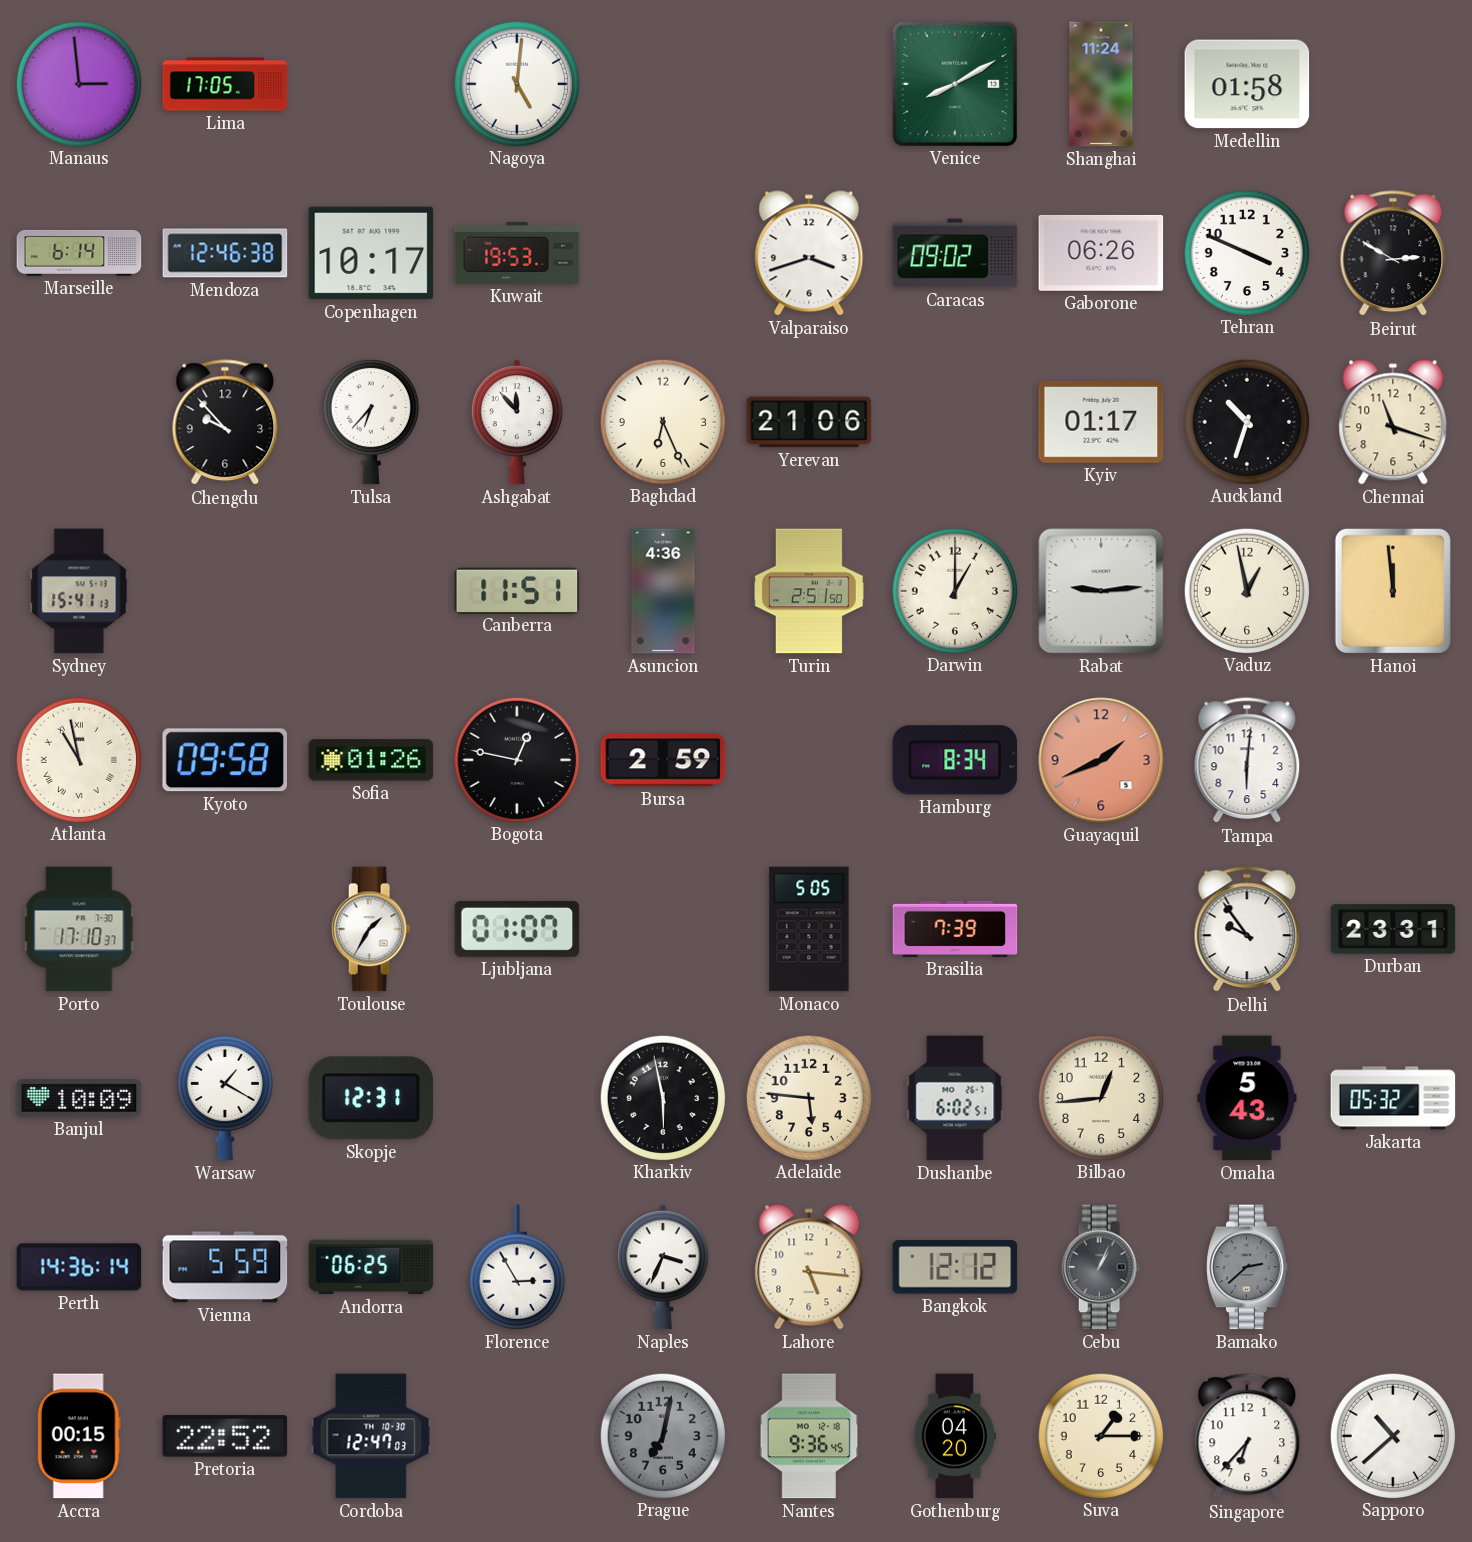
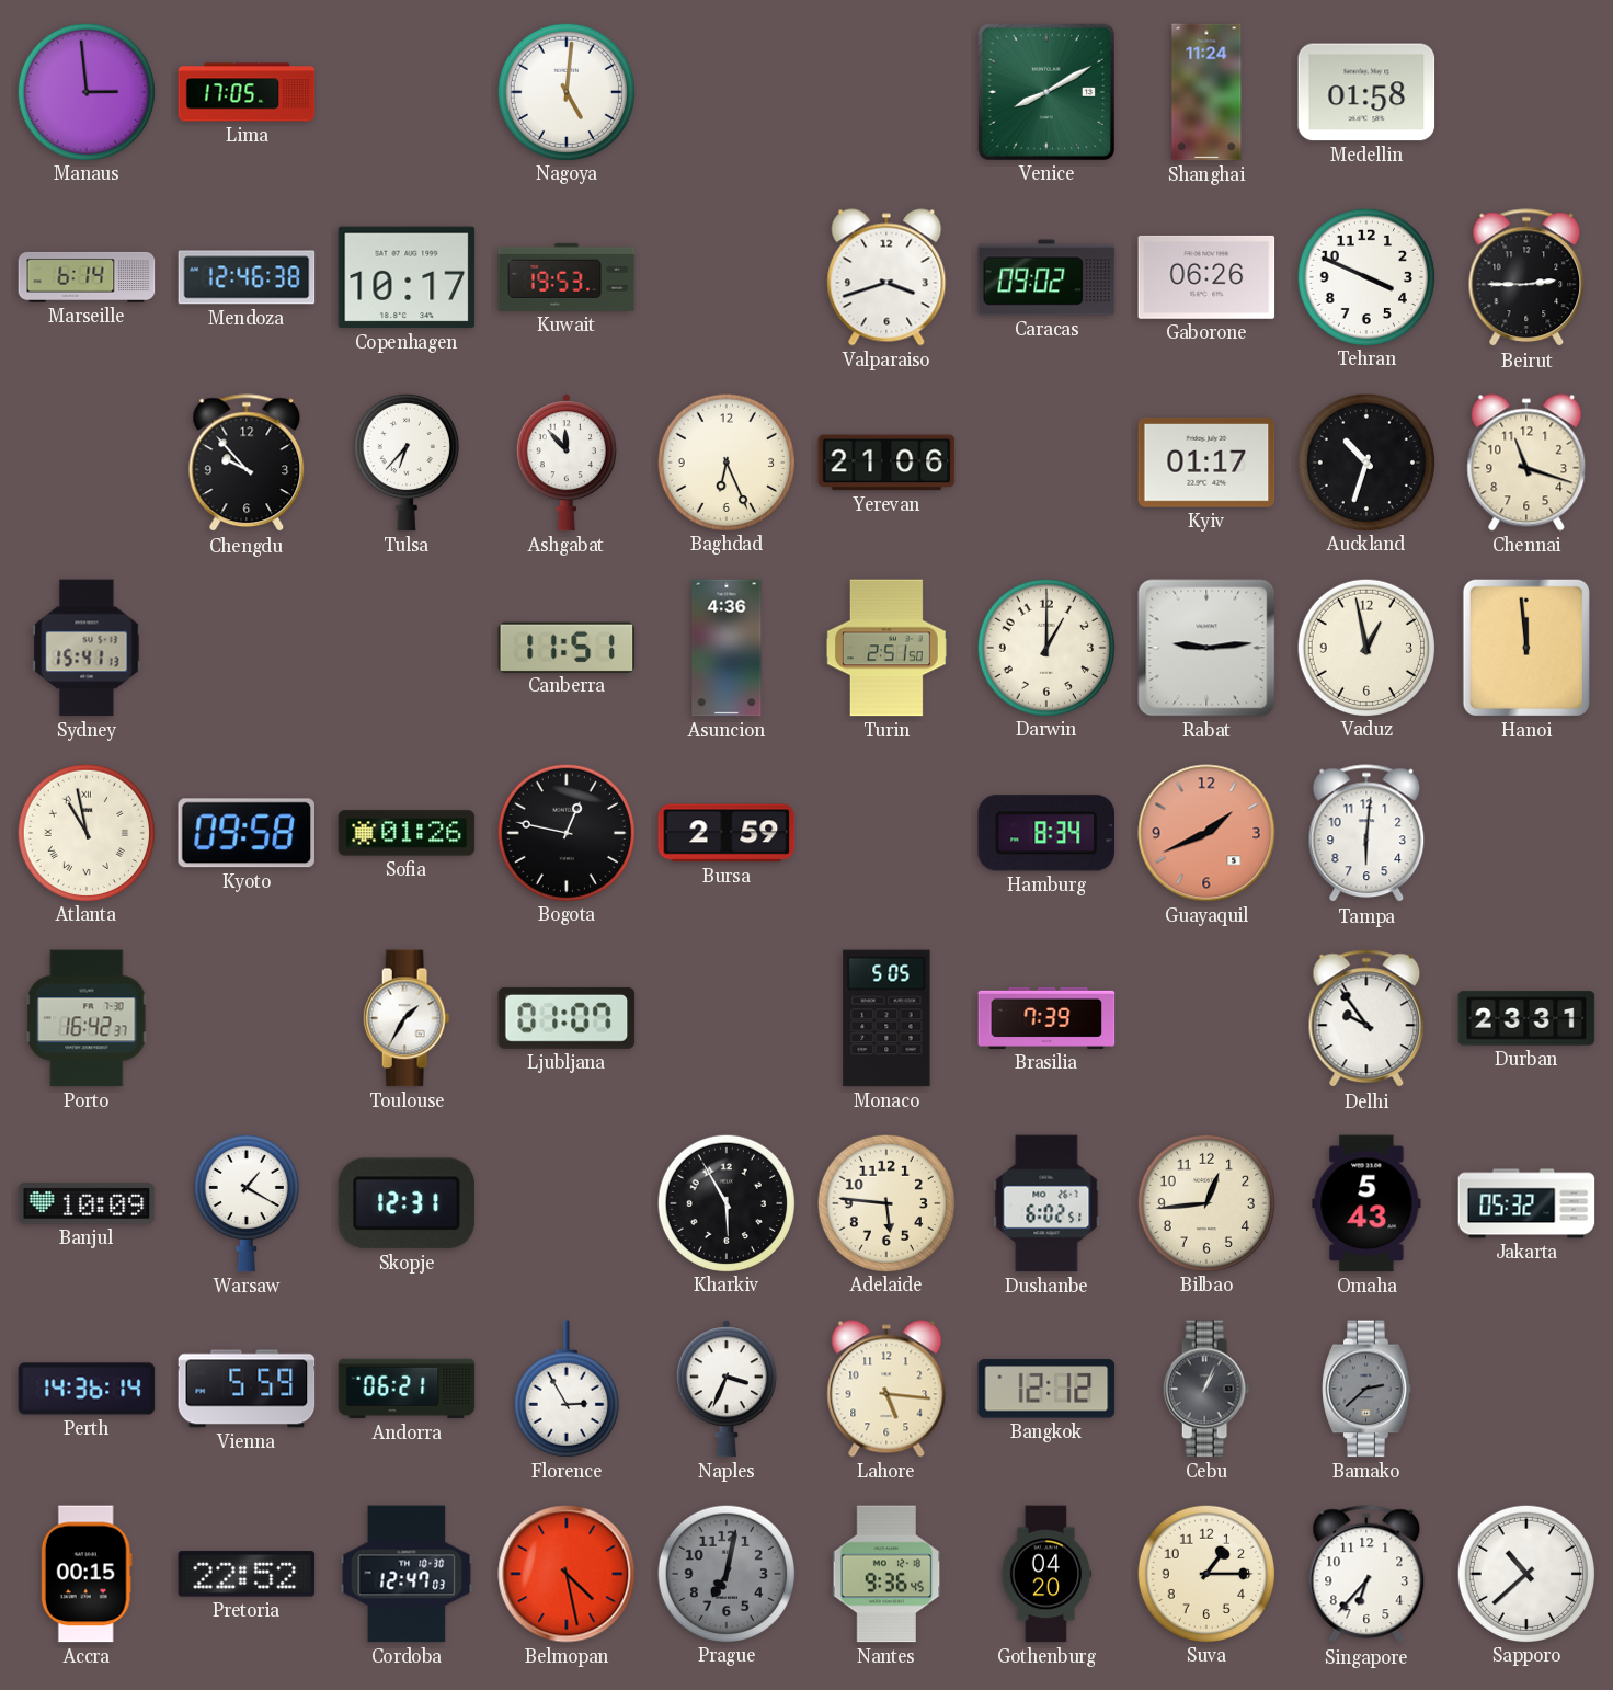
Beirut: 2:50 -> 2:45 (1526, 278)
Porto: 17:10 -> 16:42 (87, 1018)
Kharkiv: 5:58 -> 5:55 (725, 1202)
Andorra: 06:25 -> 06:21 (407, 1389)
Belmopan: none -> 4:28 (567, 1574)
